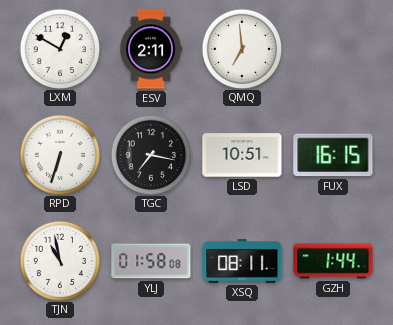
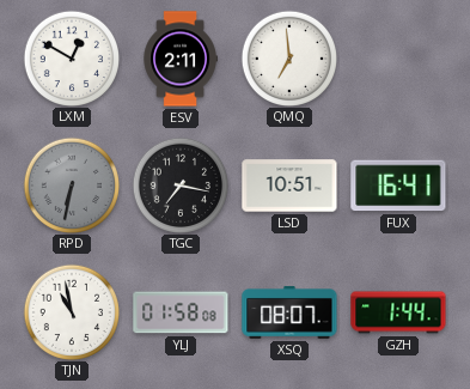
RPD: 6:33 -> 6:32 (71, 184)
RPD dial: white -> grey (71, 184)
FUX: 16:15 -> 16:41 (398, 186)
XSQ: 08:11 -> 08:07 (289, 312)
